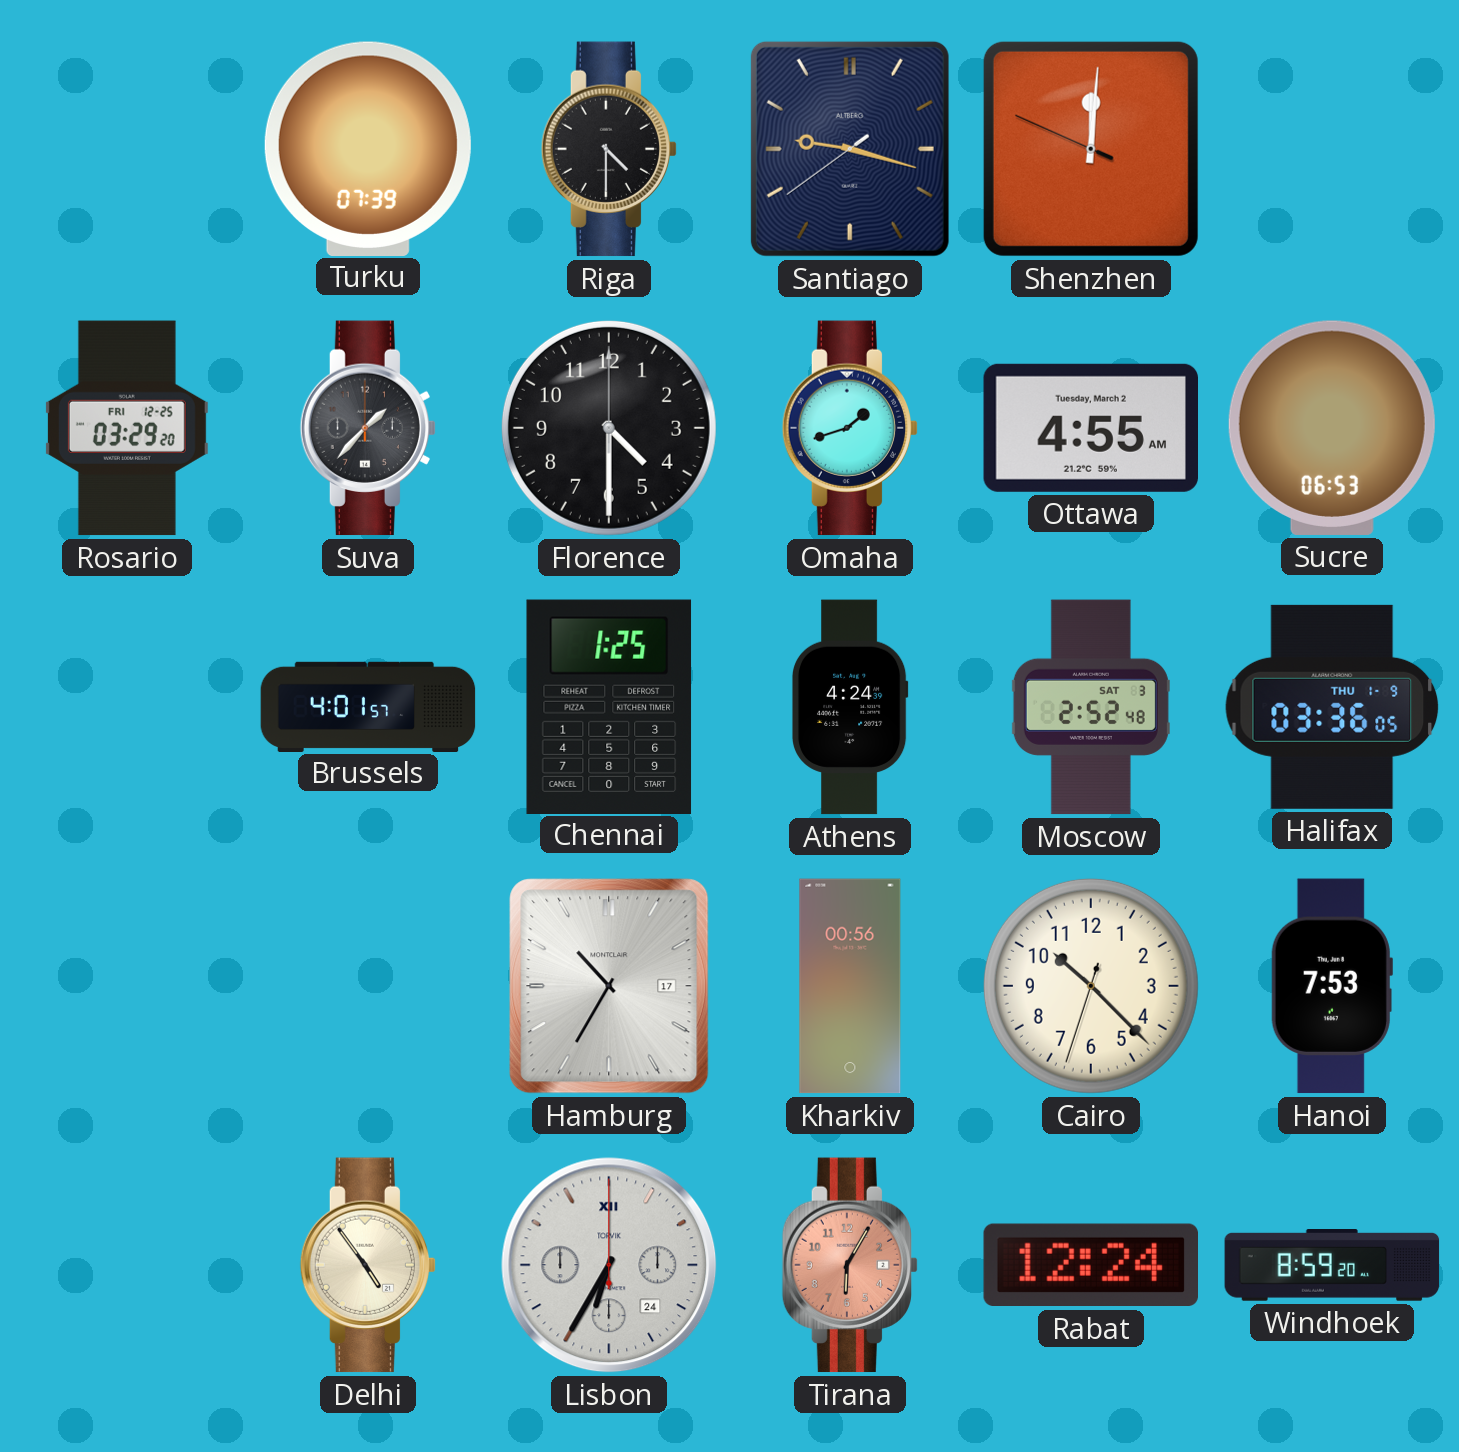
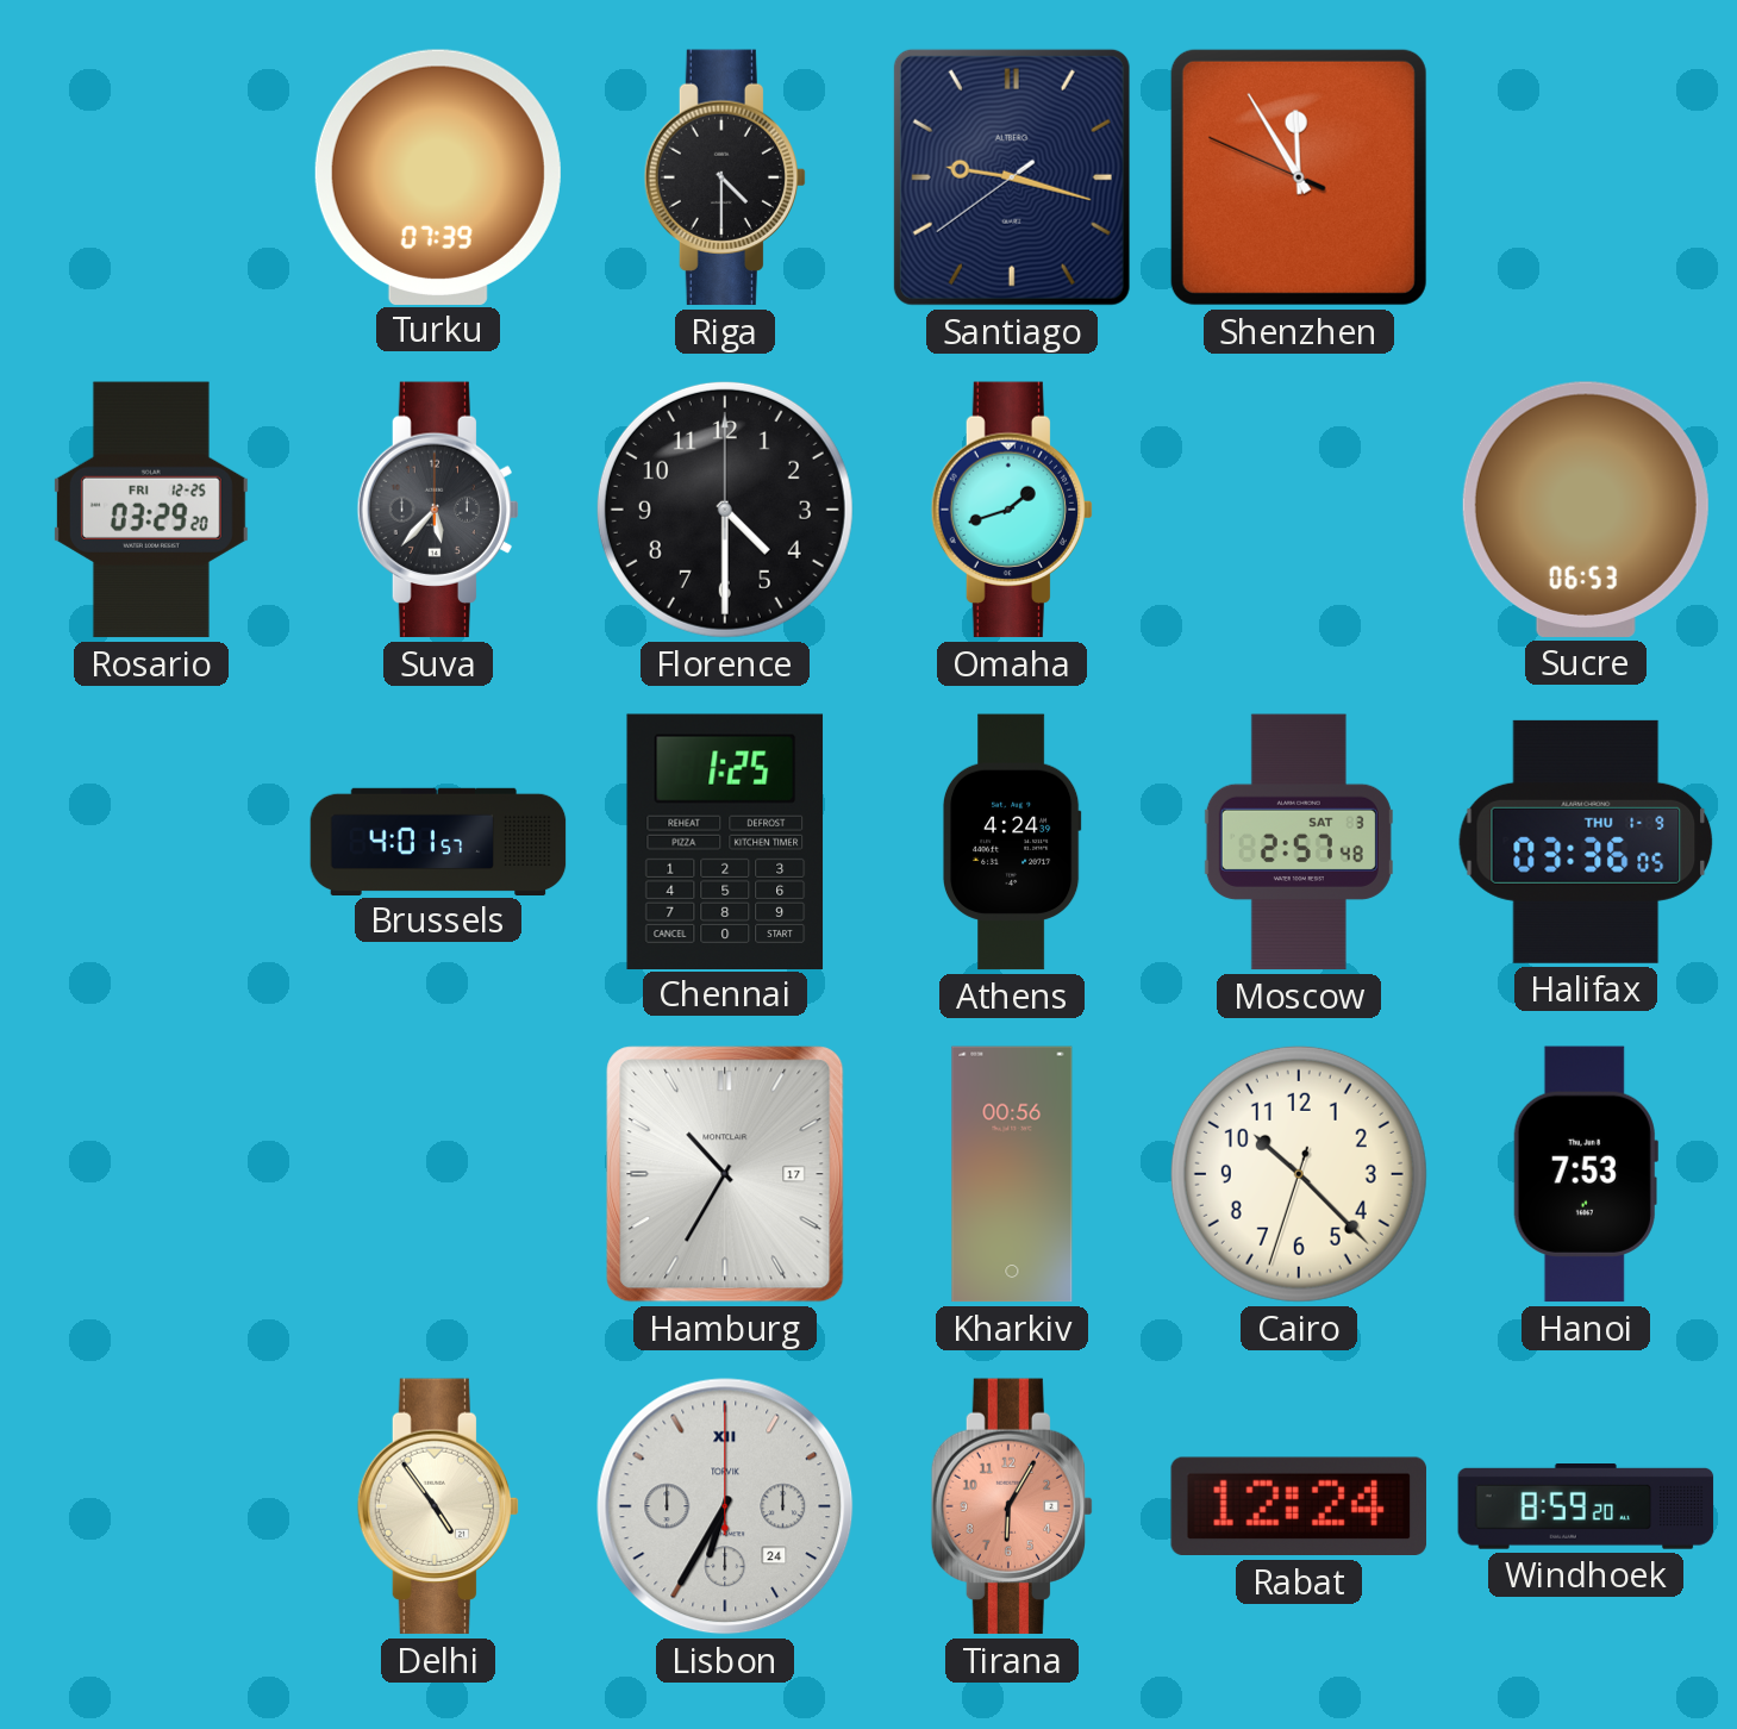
Shenzhen: 12:00 -> 11:54 (1299, 177)
Suva: 1:37 -> 5:37 (438, 510)
Ottawa: 4:55 -> none (1090, 428)
Moscow: 2:52 -> 2:57 (1299, 842)
